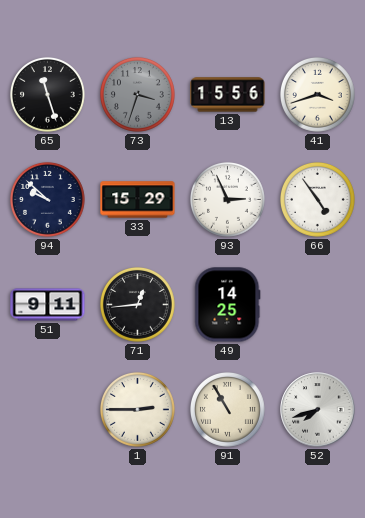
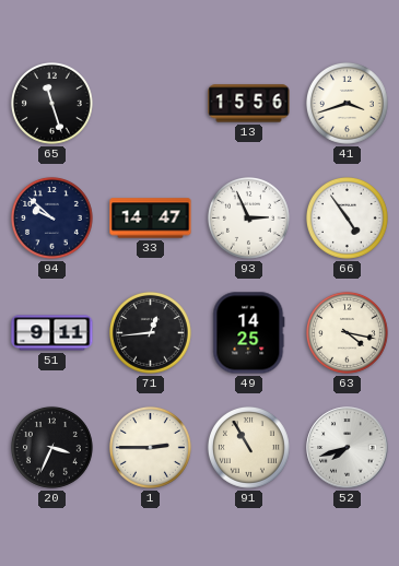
73: 3:33 -> none (137, 94)
33: 15:29 -> 14:47 (151, 219)
63: none -> 4:17 (347, 332)
20: none -> 3:34 (51, 447)
